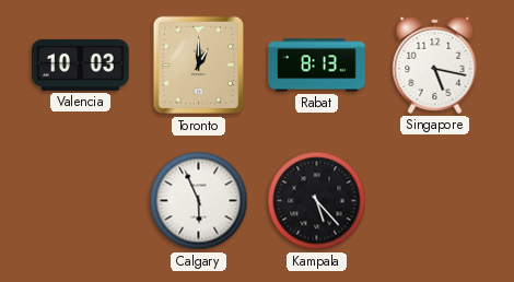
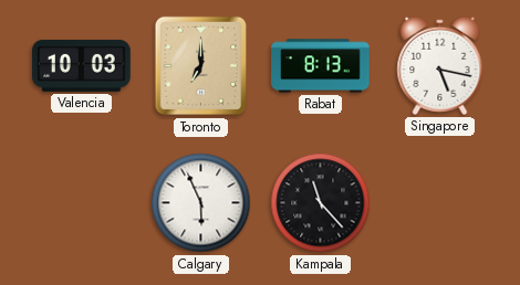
Toronto: 1:00 -> 7:00 (201, 66)
Kampala: 5:23 -> 11:23 (321, 203)
